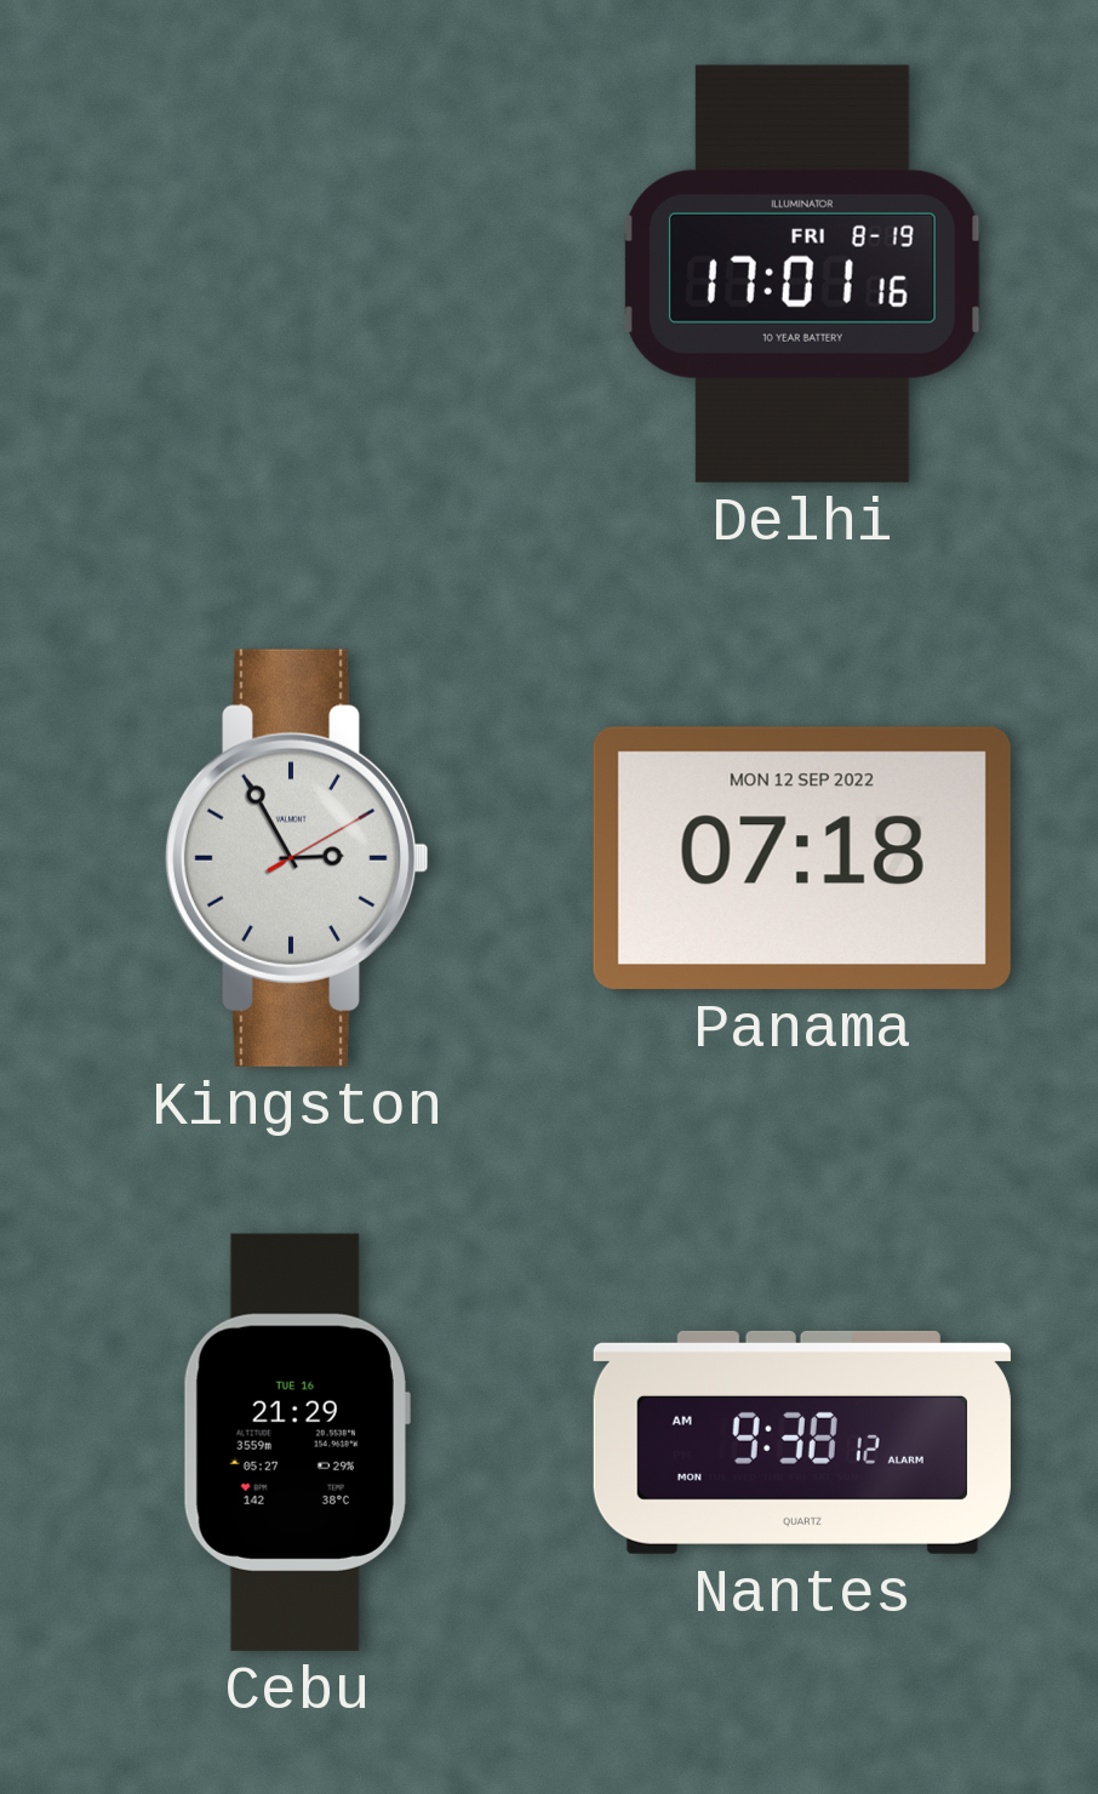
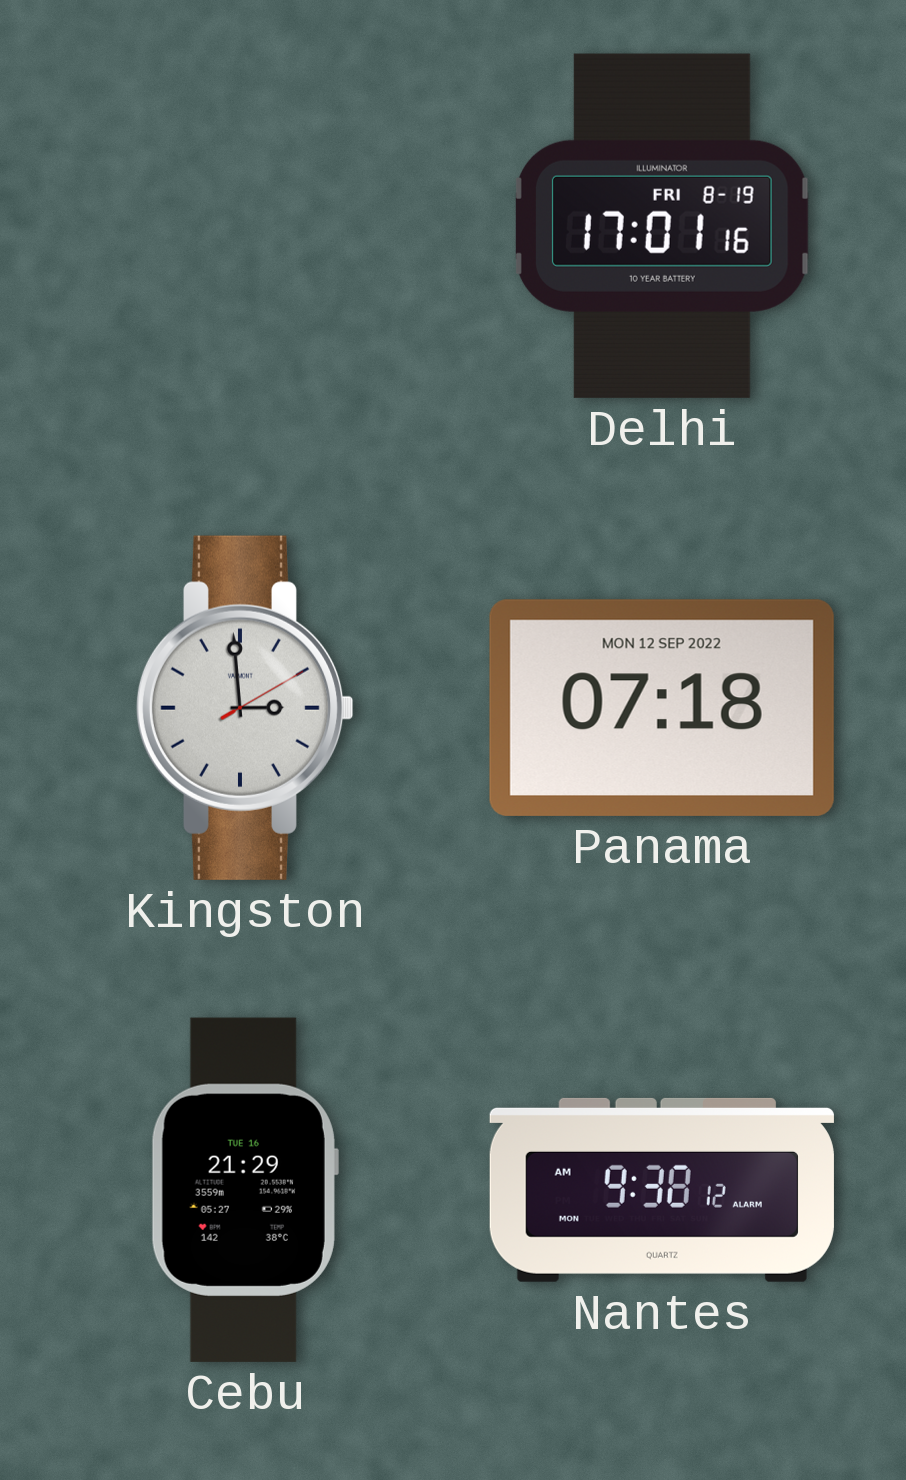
Kingston: 2:55 -> 2:59 (245, 708)
